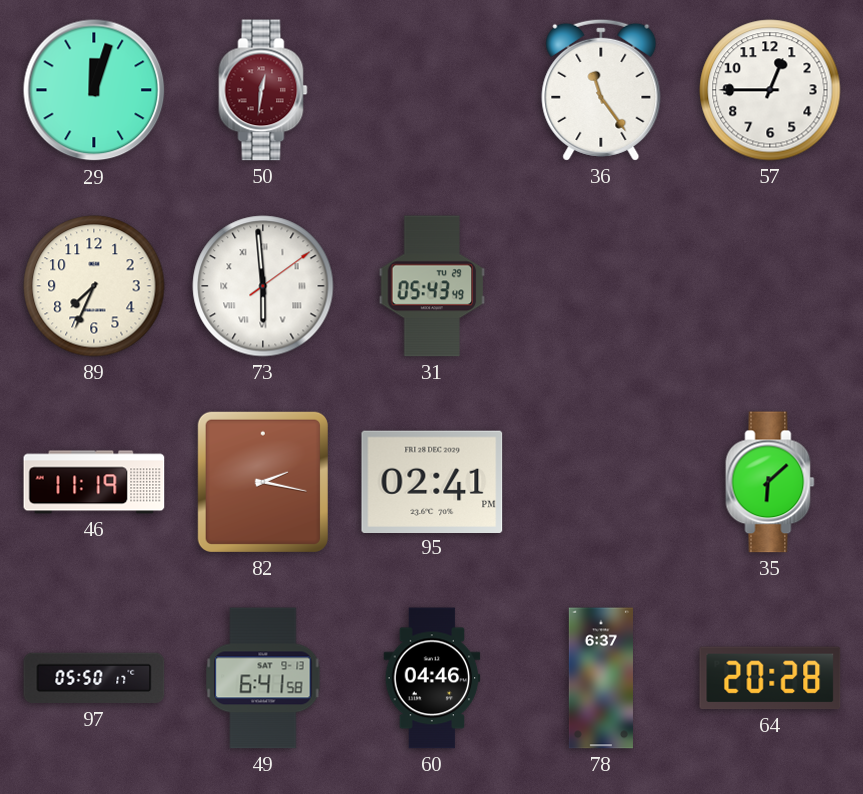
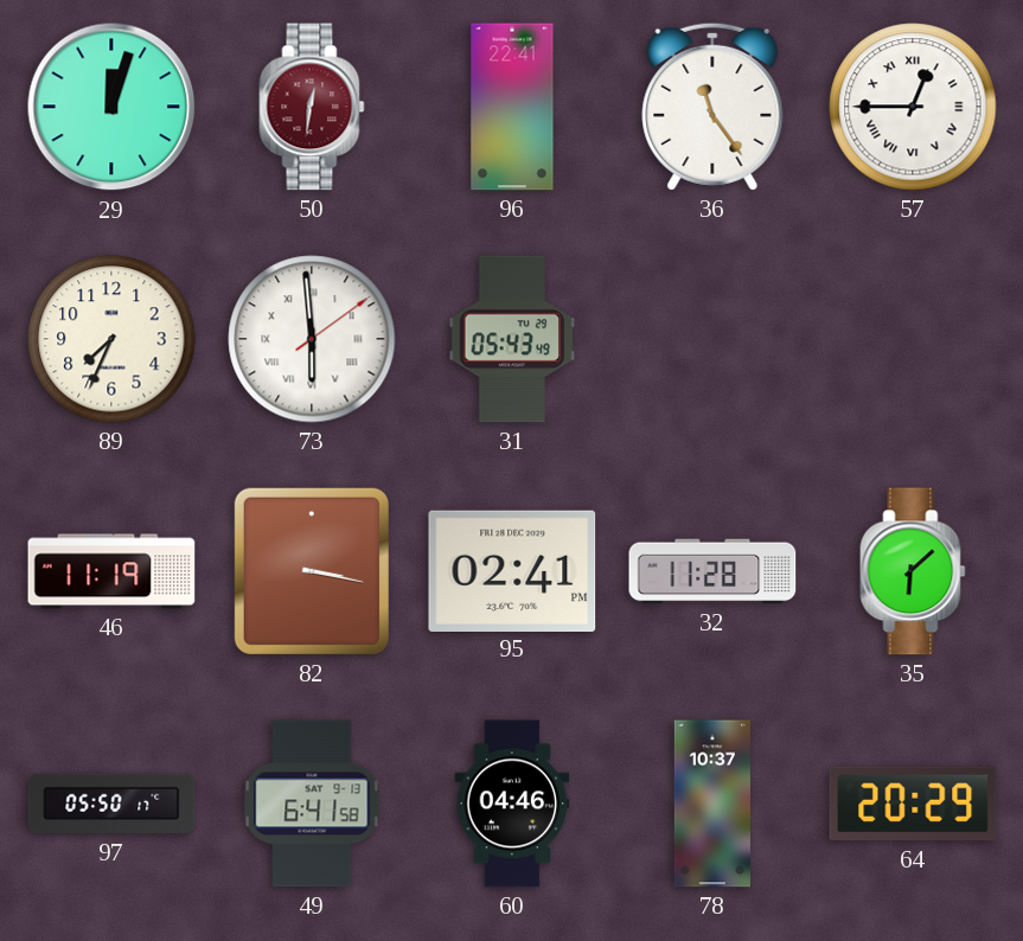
96: none -> 22:41 (512, 107)
57 numerals: Arabic -> Roman (913, 107)
82: 2:17 -> 3:17 (312, 571)
32: none -> 11:28 (712, 571)
78: 6:37 -> 10:37 (712, 804)
64: 20:28 -> 20:29 (913, 804)
